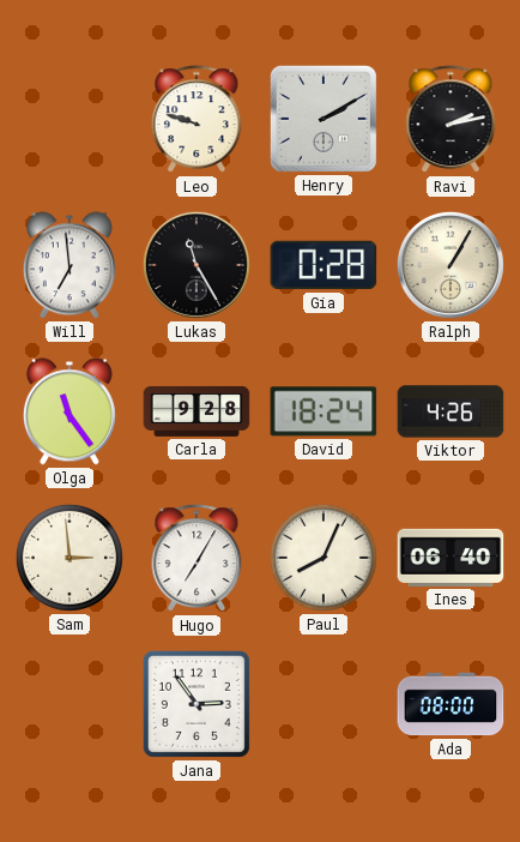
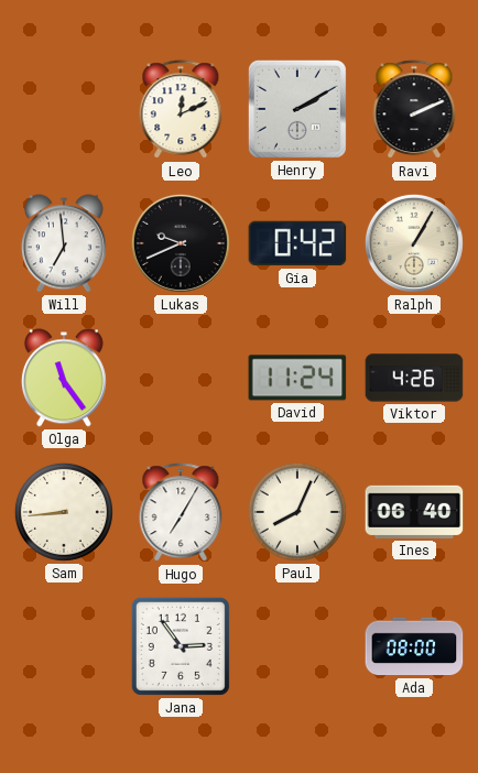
Leo: 9:48 -> 12:11 (181, 110)
Ravi: 2:13 -> 2:11 (414, 110)
Lukas: 11:25 -> 9:41 (181, 243)
Gia: 0:28 -> 0:42 (297, 243)
Carla: 9:28 -> none (196, 411)
David: 18:24 -> 11:24 (297, 378)
Sam: 2:59 -> 8:44 (64, 512)
